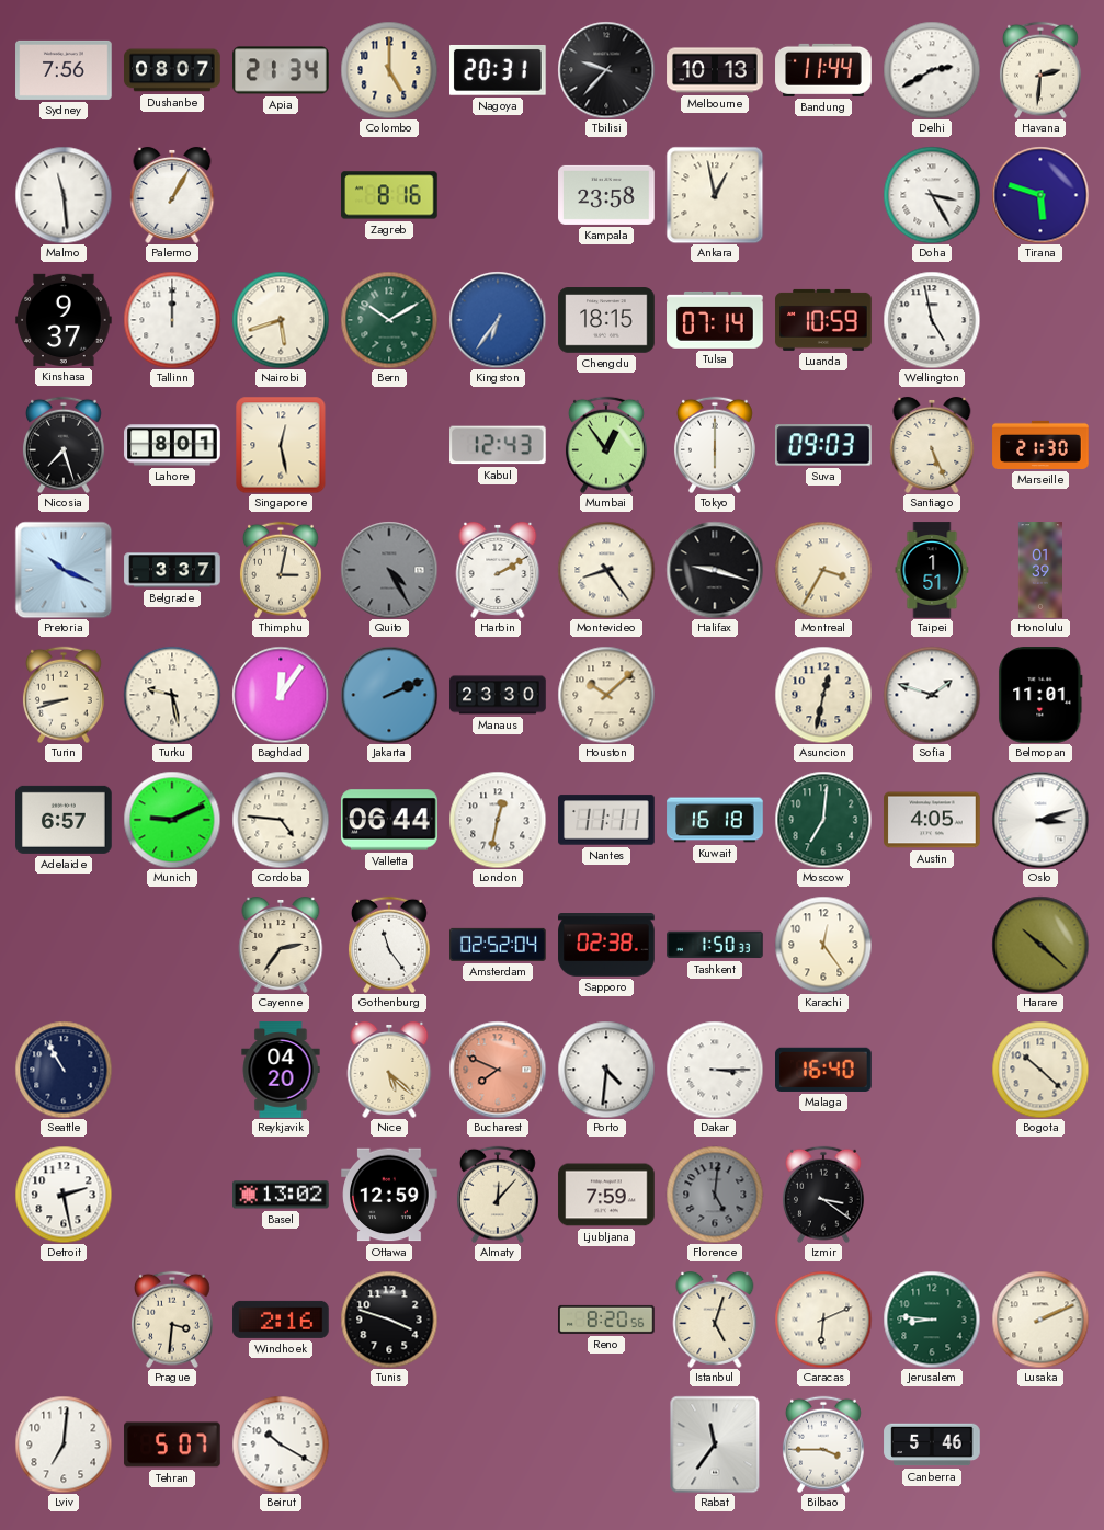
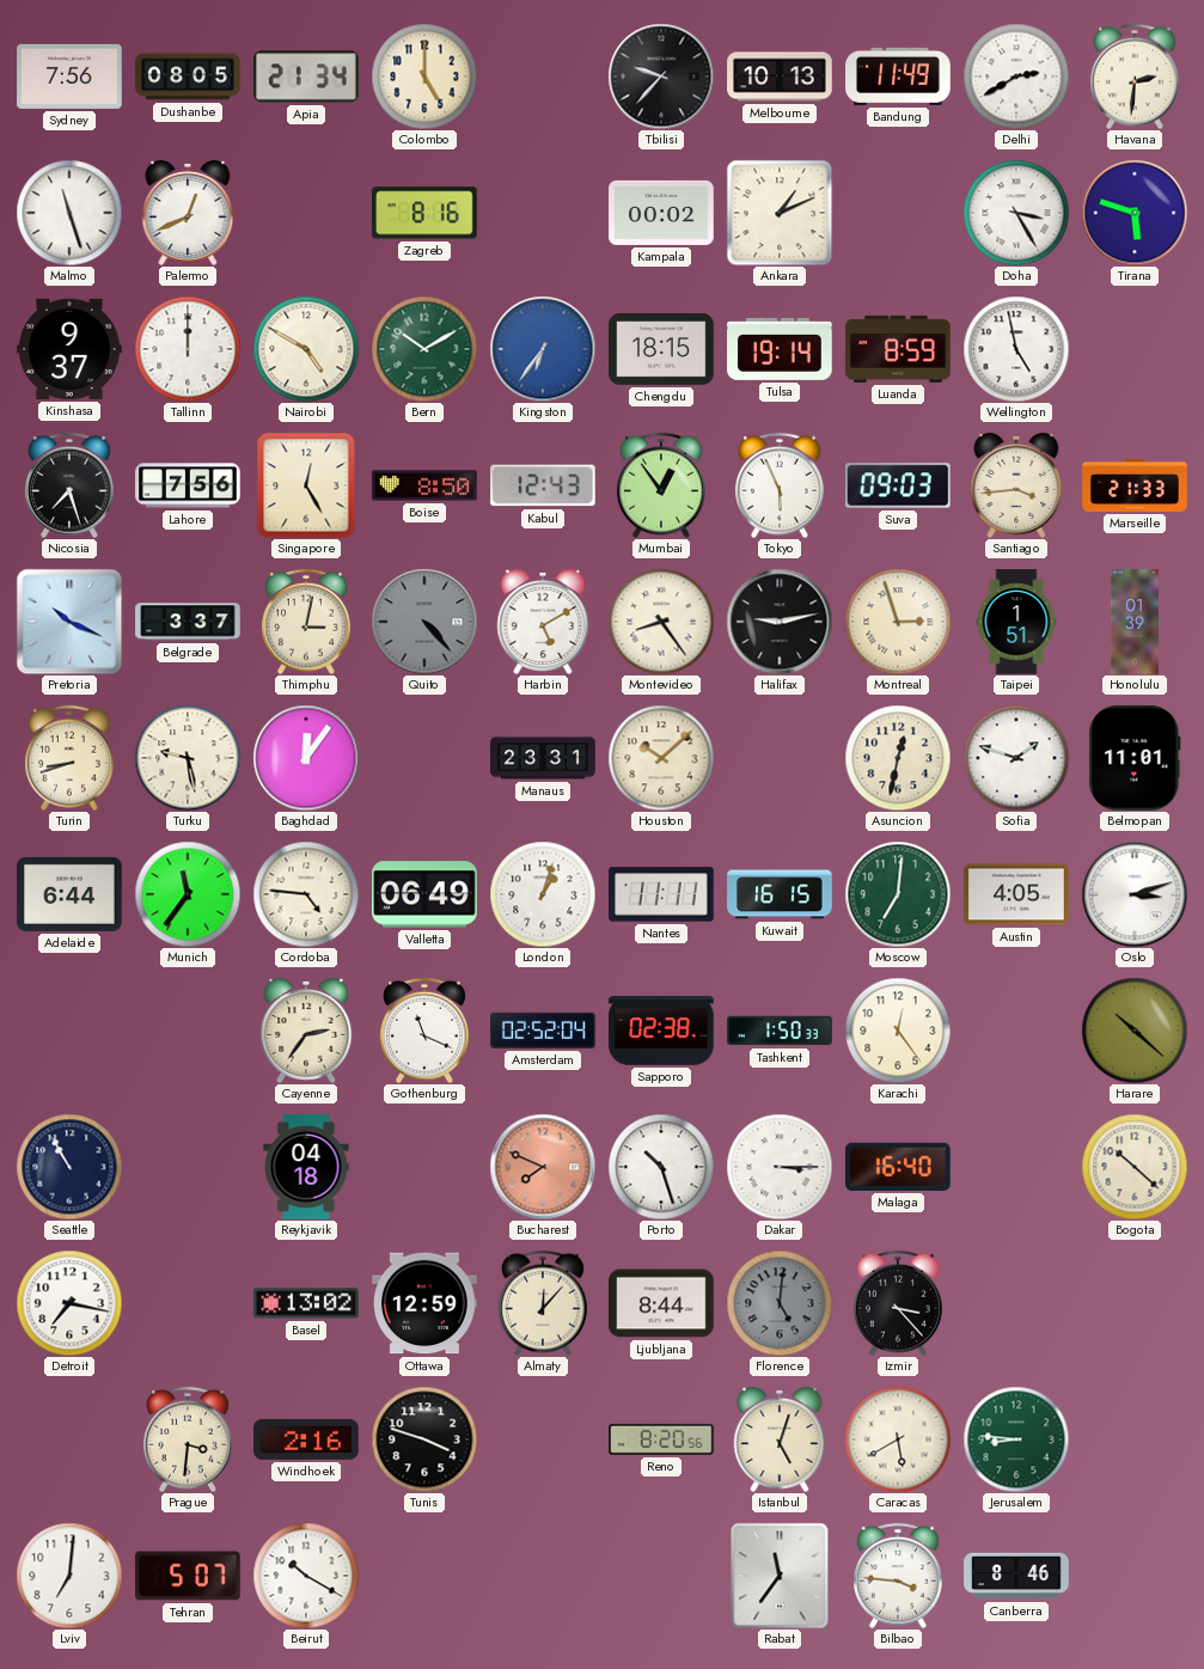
Dushanbe: 08:07 -> 08:05 (188, 77)
Nagoya: 20:31 -> none (499, 70)
Bandung: 11:44 -> 11:49 (898, 77)
Malmo: 11:29 -> 11:27 (69, 213)
Palermo: 1:05 -> 12:41 (188, 213)
Kampala: 23:58 -> 00:02 (661, 213)
Ankara: 12:58 -> 1:11 (780, 213)
Nairobi: 5:42 -> 4:50 (306, 349)
Tulsa: 07:14 -> 19:14 (780, 349)
Luanda: 10:59 -> 8:59 (898, 349)
Lahore: 8:01 -> 7:56 (188, 485)
Singapore: 12:28 -> 12:25 (306, 485)
Boise: none -> 8:50 (424, 485)
Tokyo: 6:00 -> 5:56 (780, 485)
Santiago: 5:26 -> 3:44 (1016, 485)
Marseille: 21:30 -> 21:33 (1135, 485)
Quito: 4:25 -> 4:23 (424, 622)
Harbin: 2:10 -> 5:10 (543, 622)
Halifax: 9:18 -> 9:13 (780, 622)
Montreal: 3:35 -> 2:57 (898, 622)
Jakarta: 2:11 -> none (389, 695)
Manaus: 23:30 -> 23:31 (543, 758)
Adelaide: 6:57 -> 6:44 (69, 894)
Munich: 9:11 -> 11:36 (188, 894)
Valletta: 06:44 -> 06:49 (424, 894)
London: 12:32 -> 1:03 (543, 894)
Kuwait: 16:18 -> 16:15 (780, 894)
Gothenburg: 11:24 -> 11:19 (424, 1031)
Reykjavik: 04:20 -> 04:18 (306, 1167)
Nice: 5:22 -> none (389, 1070)
Porto: 4:31 -> 10:27 (661, 1167)
Detroit: 2:28 -> 7:17 (69, 1303)
Ljubljana: 7:59 -> 8:44 (661, 1303)
Izmir: 3:21 -> 3:23 (898, 1303)
Caracas: 6:11 -> 5:40 (898, 1439)
Lusaka: 2:11 -> none (1040, 1320)
Bilbao: 3:45 -> 3:46 (898, 1576)
Canberra: 5:46 -> 8:46 (1016, 1576)
